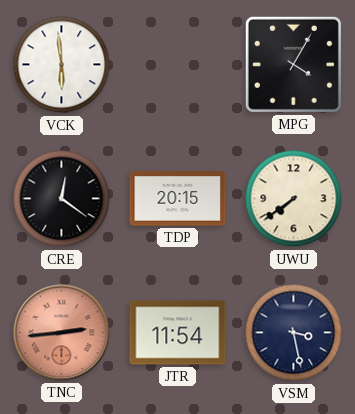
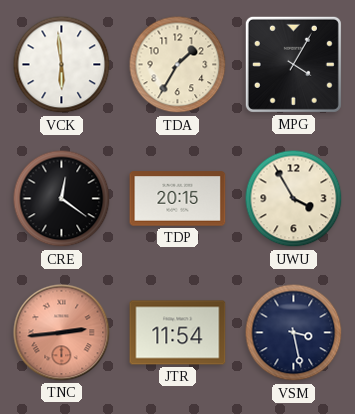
TDA: none -> 1:35 (178, 65)
UWU: 7:39 -> 3:55 (294, 199)
